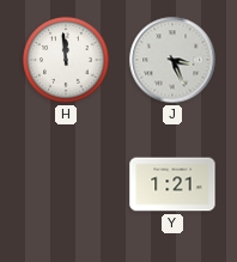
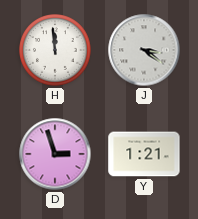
J: 3:26 -> 3:21 (144, 50)
D: none -> 2:57 (55, 154)
